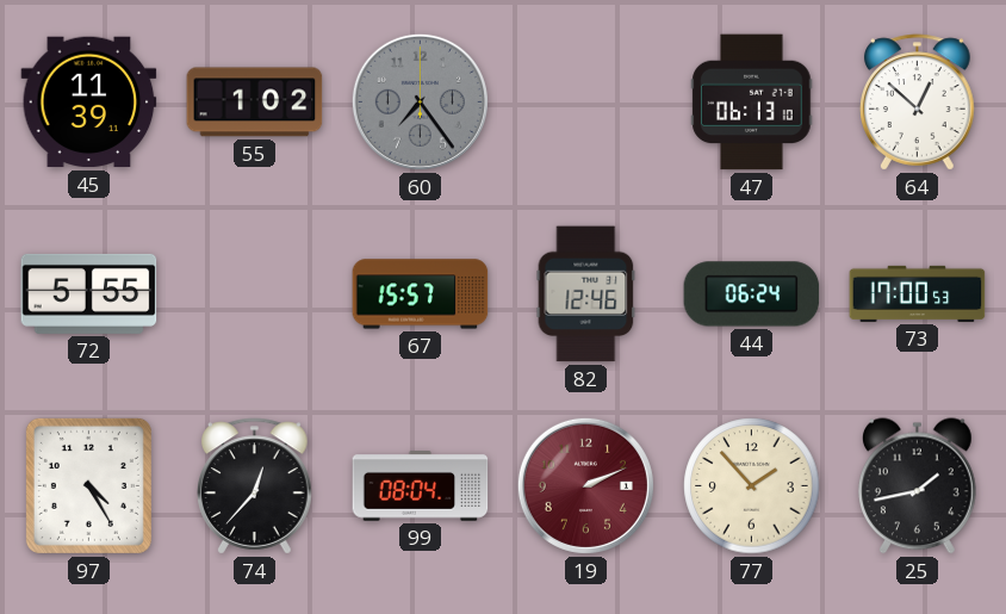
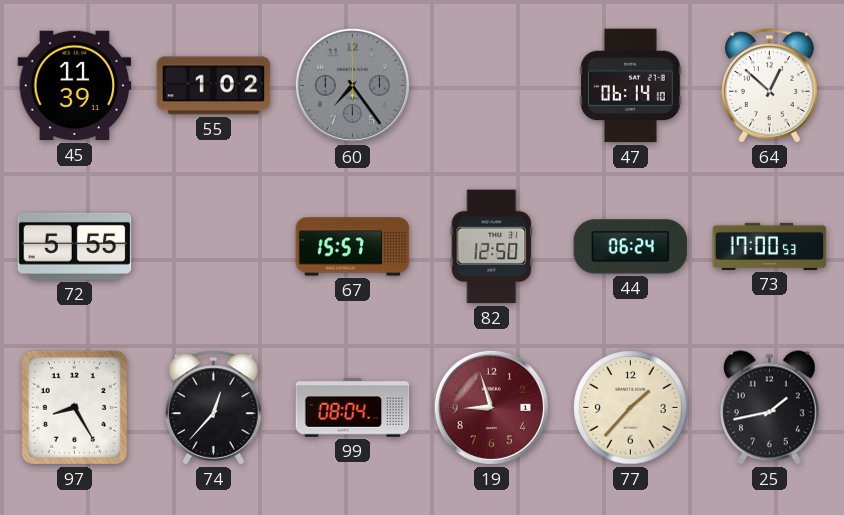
47: 06:13 -> 06:14 (631, 86)
82: 12:46 -> 12:50 (492, 247)
97: 4:25 -> 8:25 (74, 407)
19: 2:11 -> 8:57 (491, 407)
77: 1:53 -> 1:37 (631, 408)
